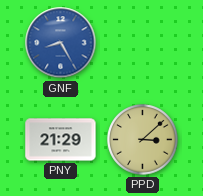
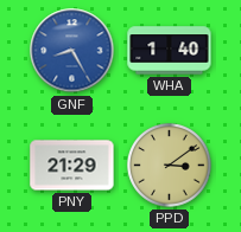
WHA: none -> 1:40 (170, 51)
PPD: 3:08 -> 3:09 (170, 166)
